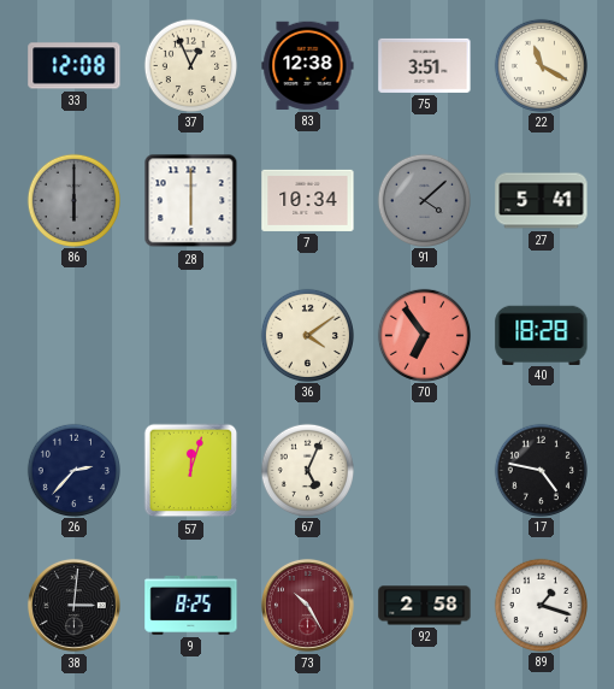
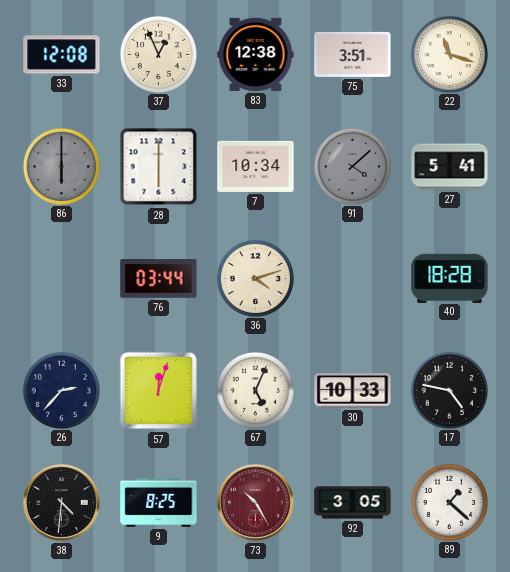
22: 11:20 -> 11:18 (449, 54)
76: none -> 03:44 (159, 279)
36: 4:09 -> 4:12 (255, 278)
70: 6:54 -> none (424, 335)
30: none -> 10:33 (353, 391)
38: 3:01 -> 4:31 (61, 502)
92: 2:58 -> 3:05 (353, 503)
89: 1:18 -> 1:22 (449, 502)
